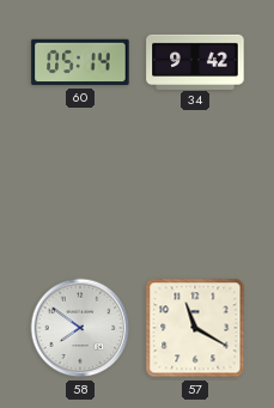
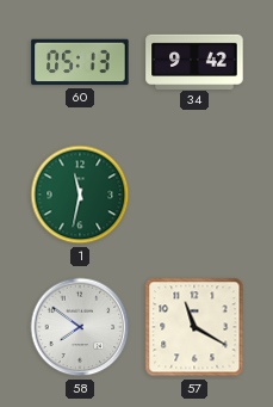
60: 05:14 -> 05:13 (80, 62)
1: none -> 11:32 (80, 195)
